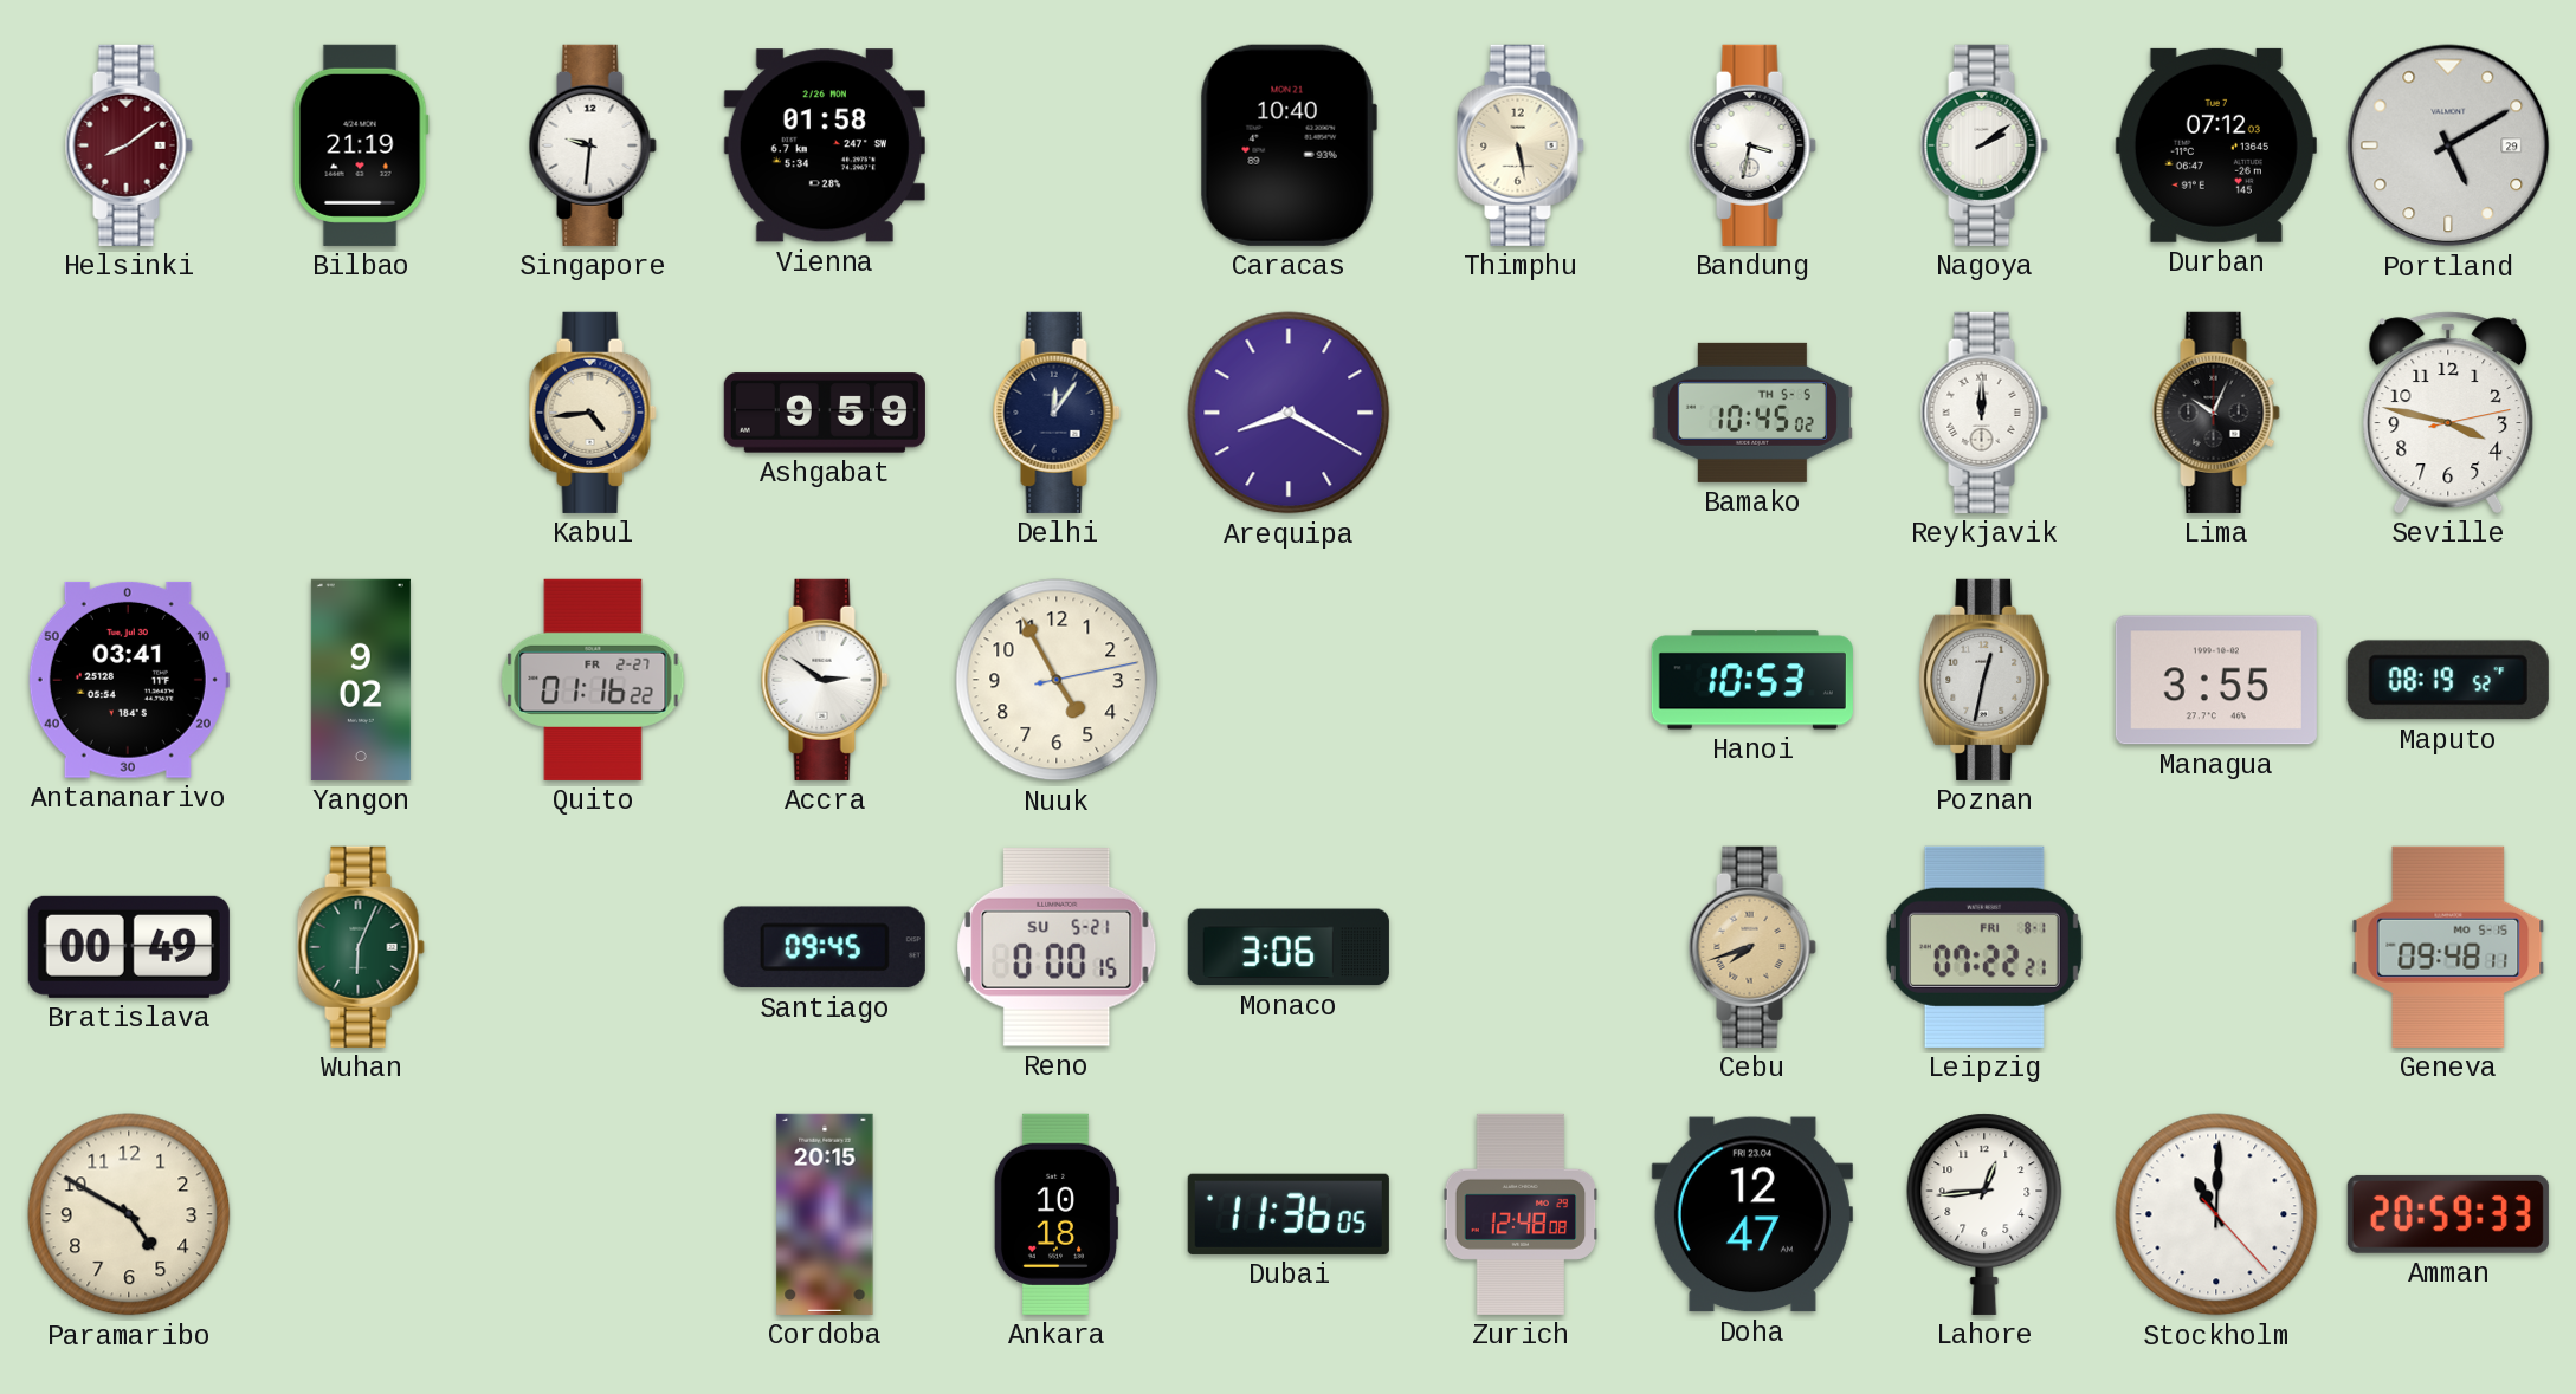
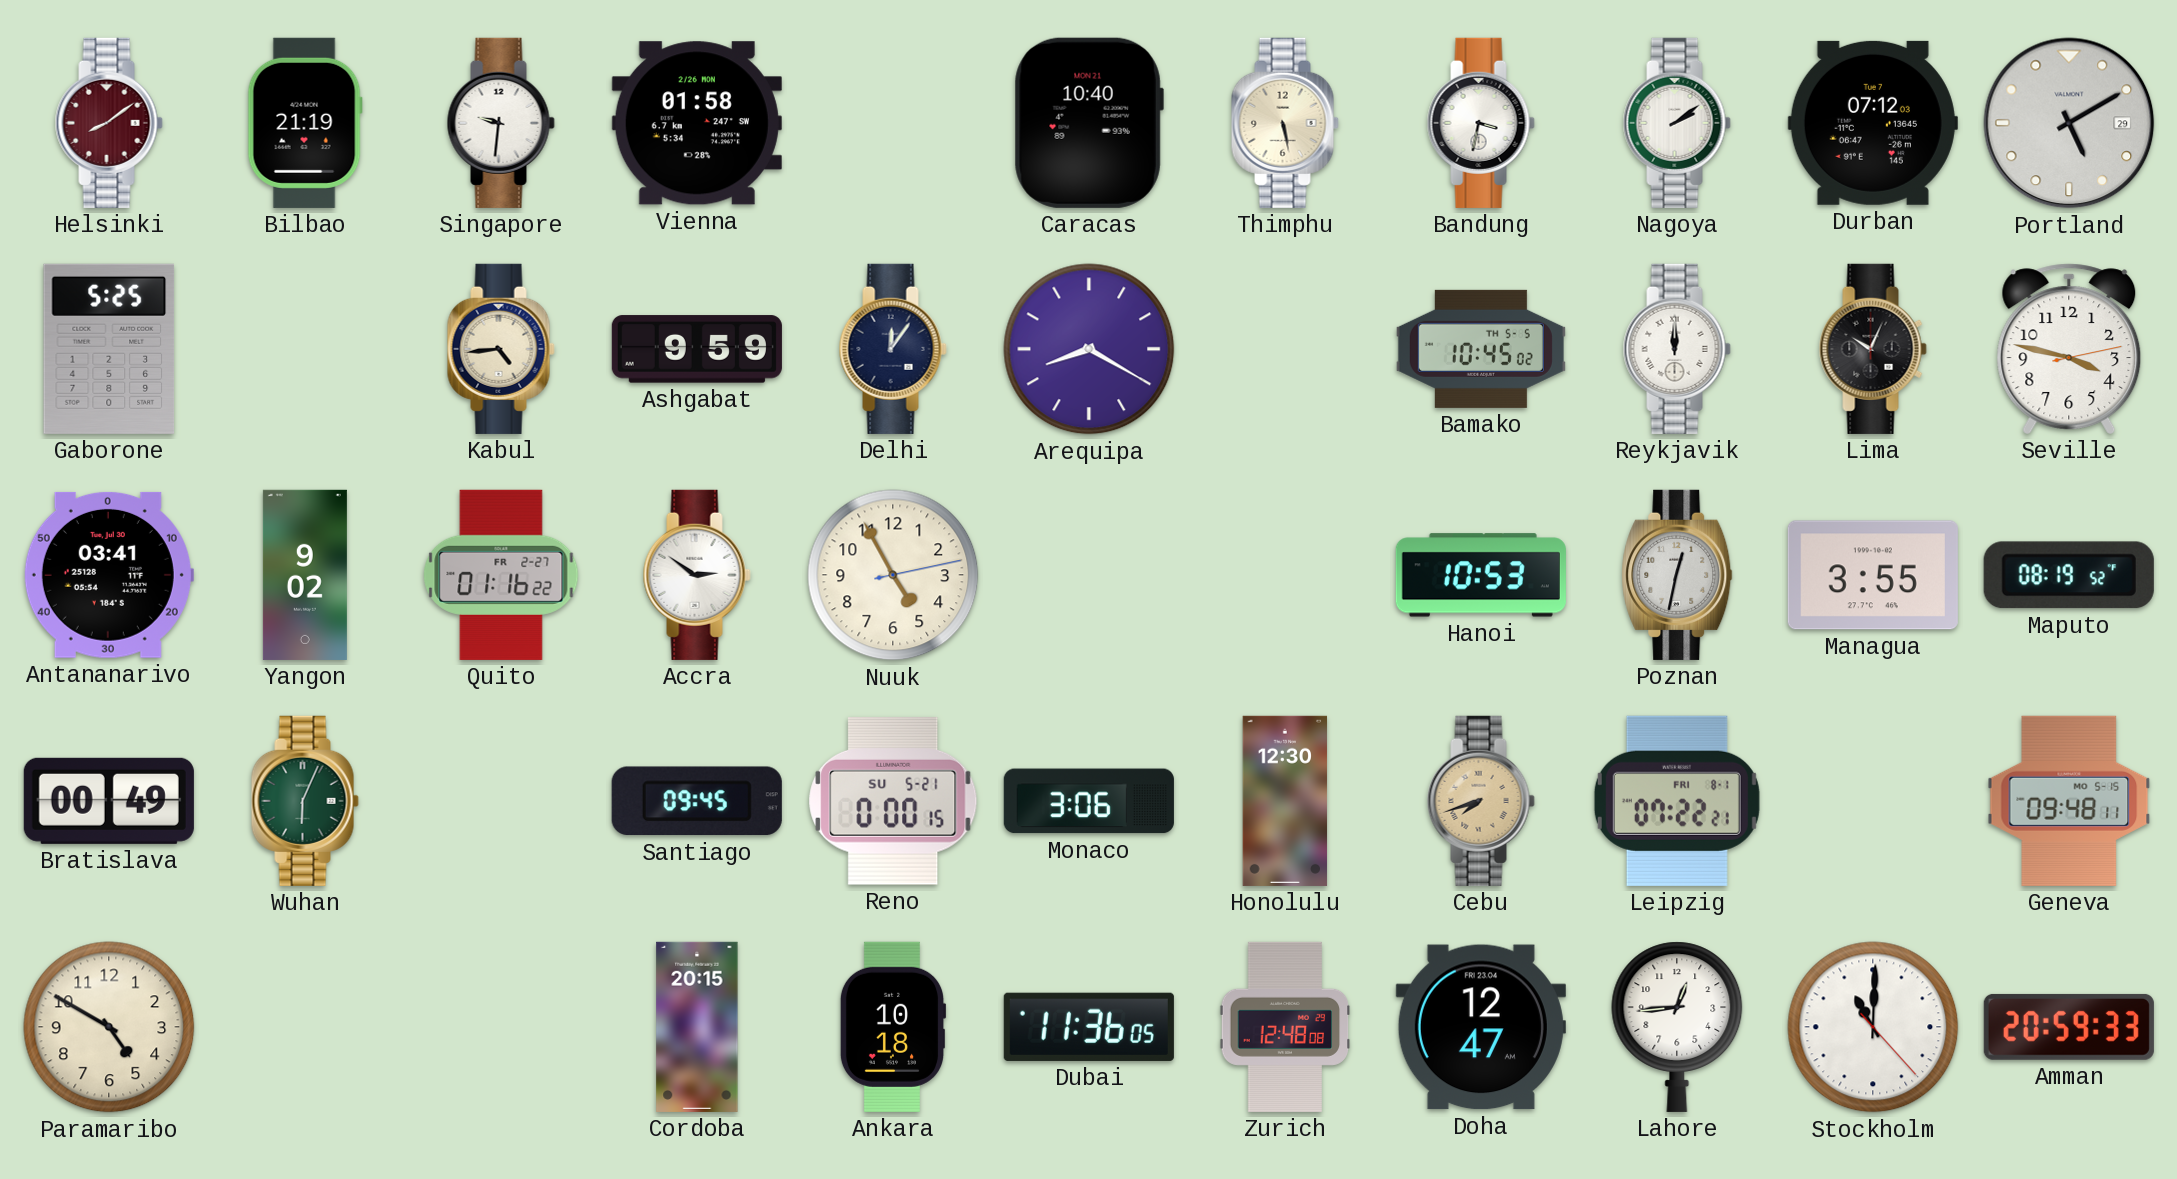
Gaborone: none -> 5:25 (109, 349)
Honolulu: none -> 12:30 (1285, 801)
